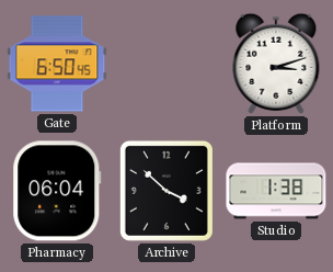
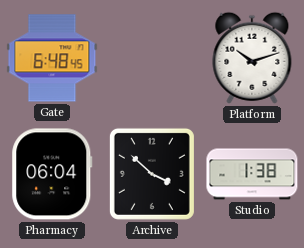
Gate: 6:50 -> 6:48 (52, 58)
Platform: 3:12 -> 10:12 (252, 58)
